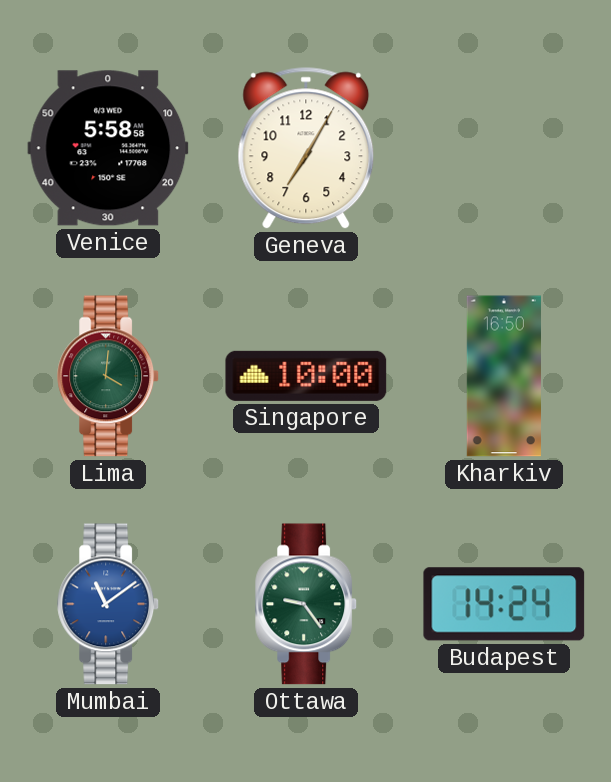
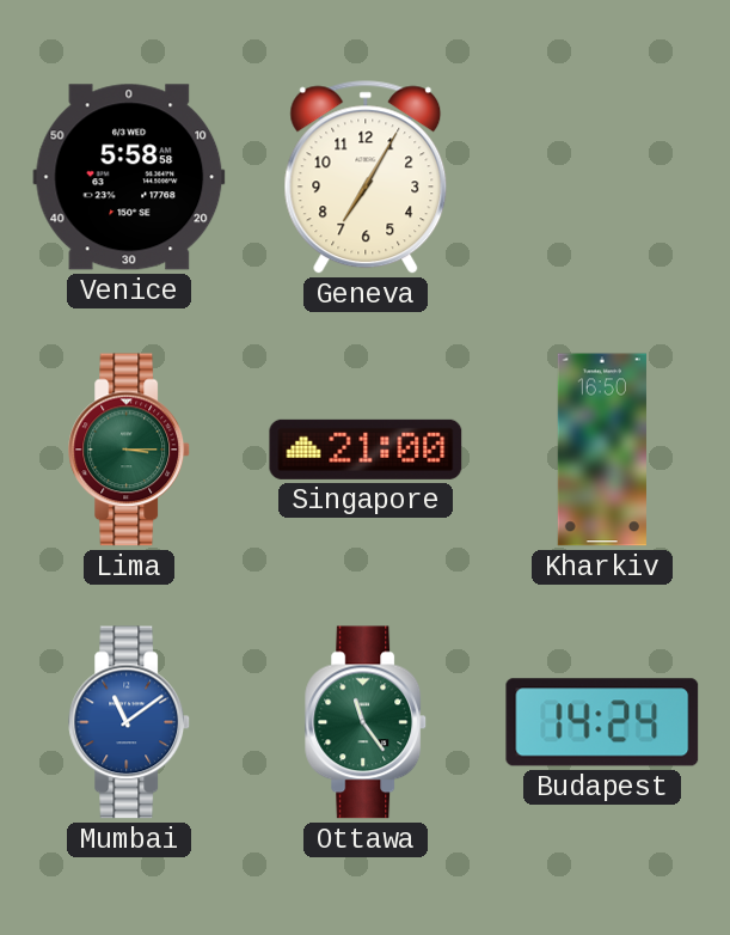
Lima: 4:01 -> 3:15 (130, 450)
Singapore: 10:00 -> 21:00 (366, 450)
Ottawa: 9:24 -> 11:24 (367, 722)
